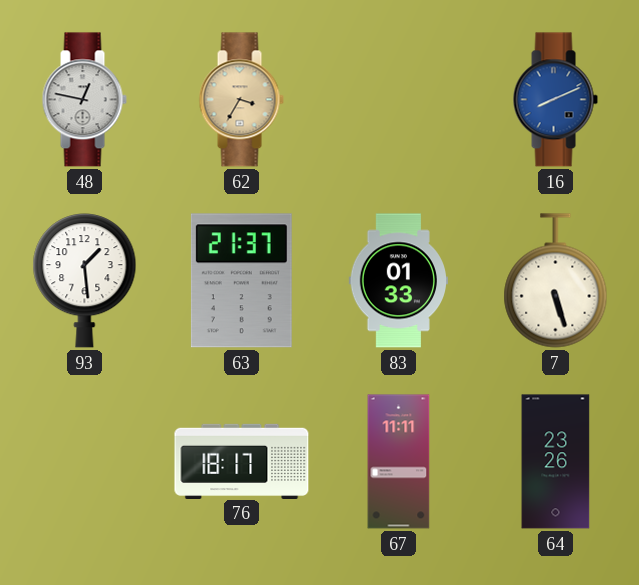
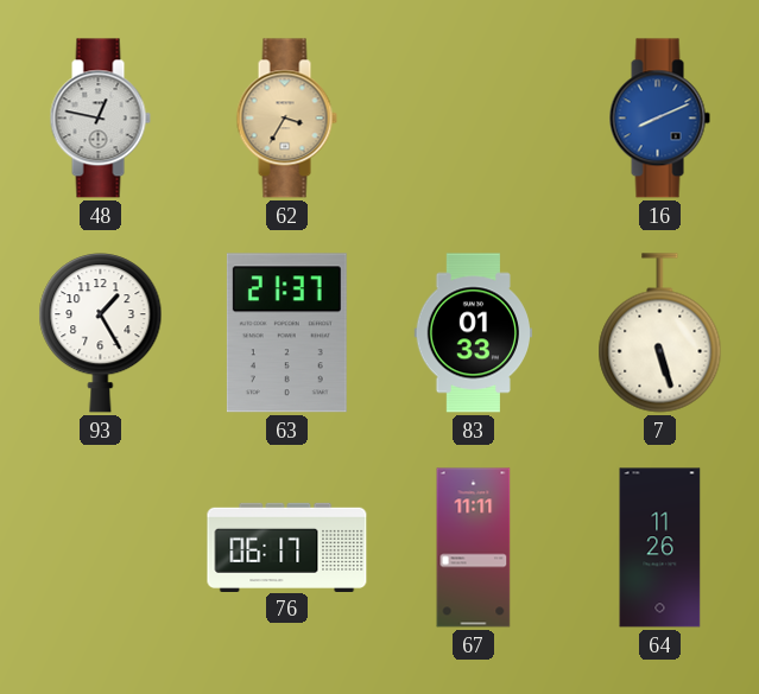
93: 1:29 -> 1:25 (101, 333)
76: 18:17 -> 06:17 (287, 547)
64: 23:26 -> 11:26 (660, 548)
